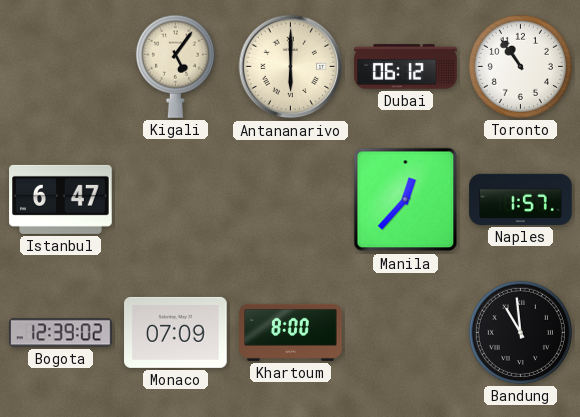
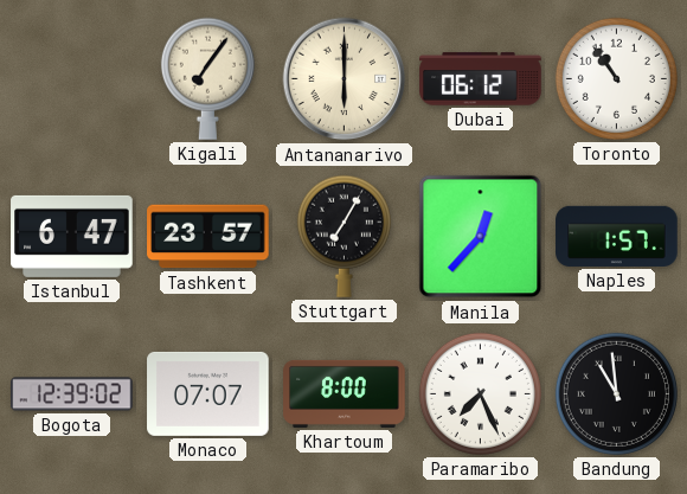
Kigali: 5:06 -> 7:06 (207, 78)
Tashkent: none -> 23:57 (208, 237)
Stuttgart: none -> 7:05 (343, 236)
Monaco: 07:09 -> 07:07 (208, 393)
Paramaribo: none -> 7:26 (480, 393)
